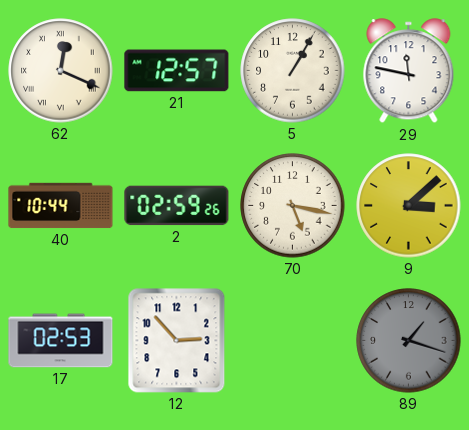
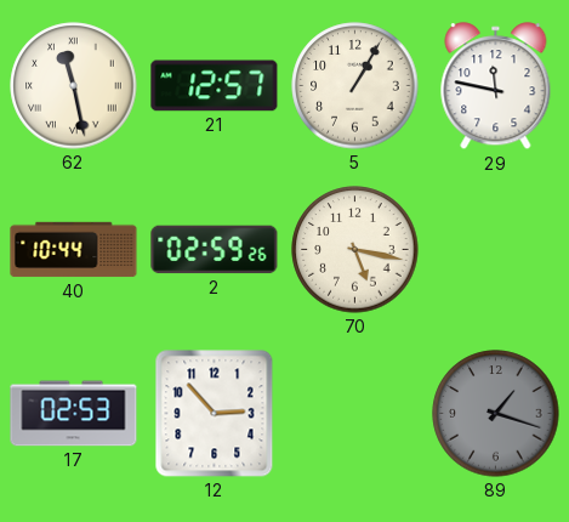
62: 12:19 -> 11:28 (74, 86)
9: 3:08 -> none (409, 206)
